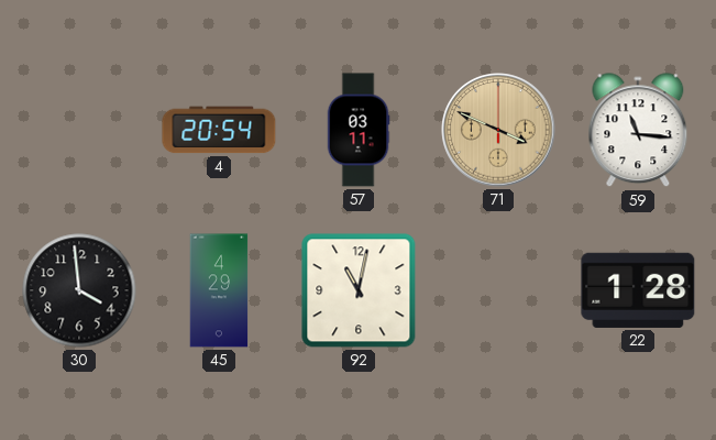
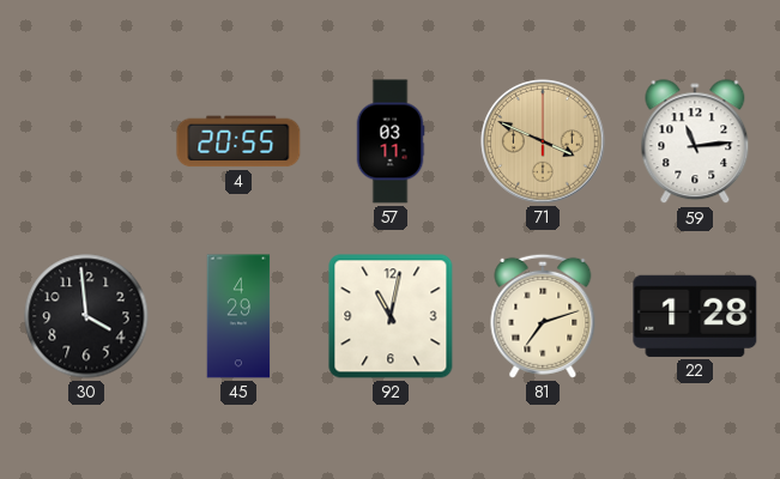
4: 20:54 -> 20:55 (238, 141)
59: 11:16 -> 11:14 (695, 143)
81: none -> 7:12 (543, 316)
